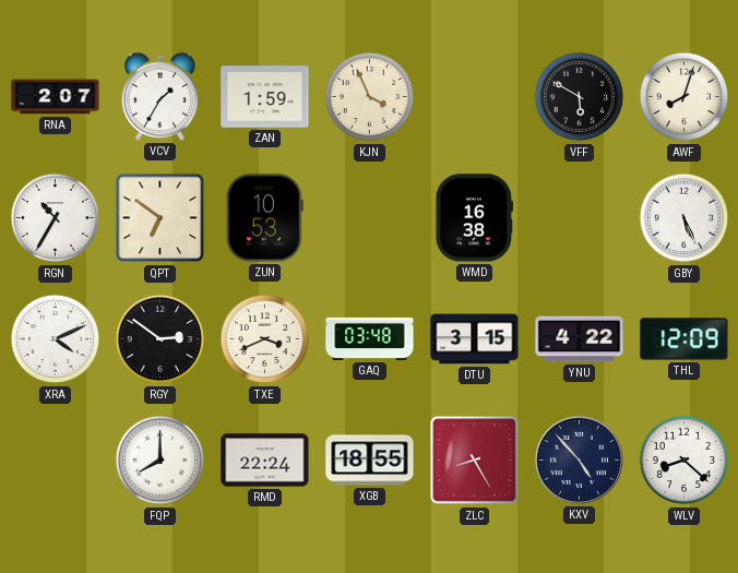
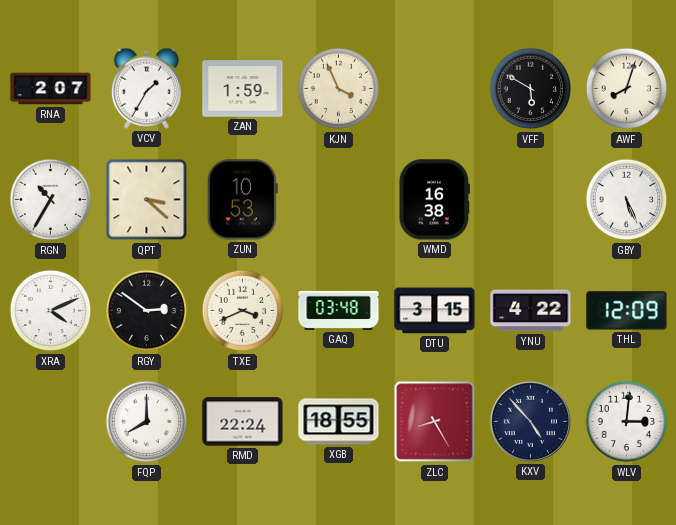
QPT: 6:51 -> 3:22 (147, 200)
WLV: 8:22 -> 3:01 (627, 422)
